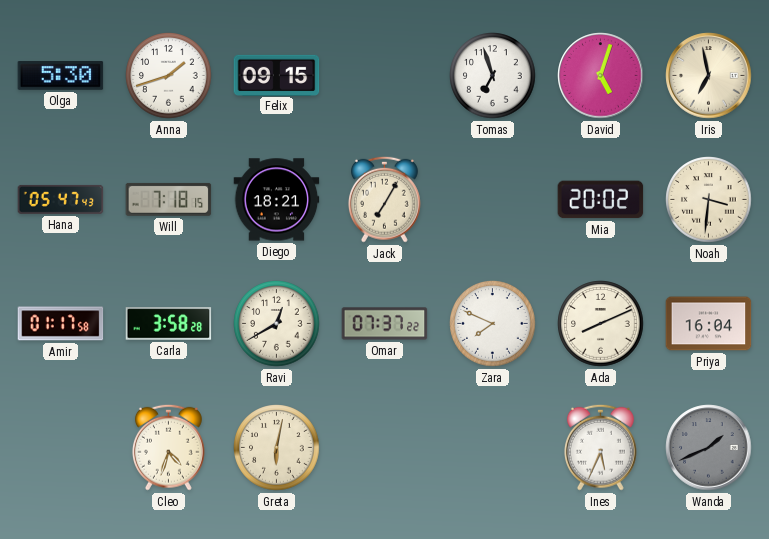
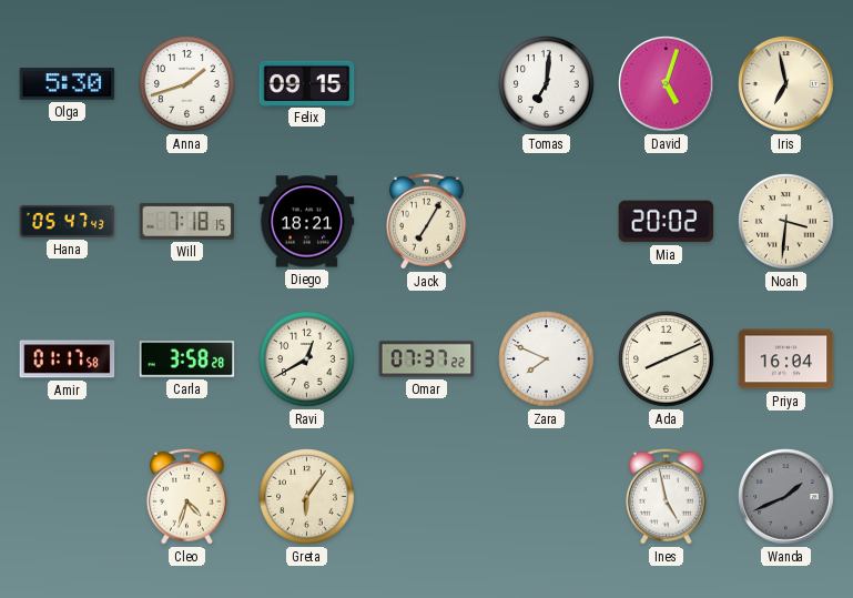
Tomas: 6:57 -> 7:01 (547, 84)
Greta: 6:02 -> 6:06 (307, 497)
Ines: 5:34 -> 4:58 (666, 496)
